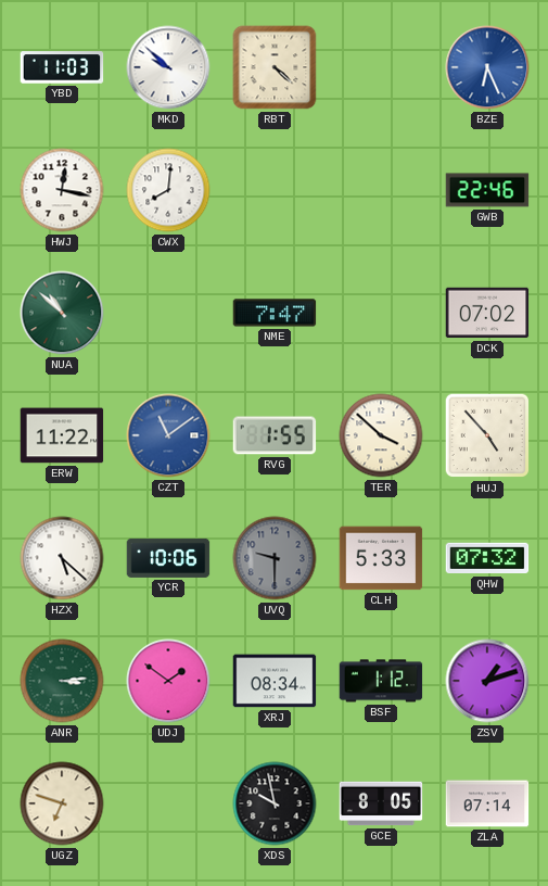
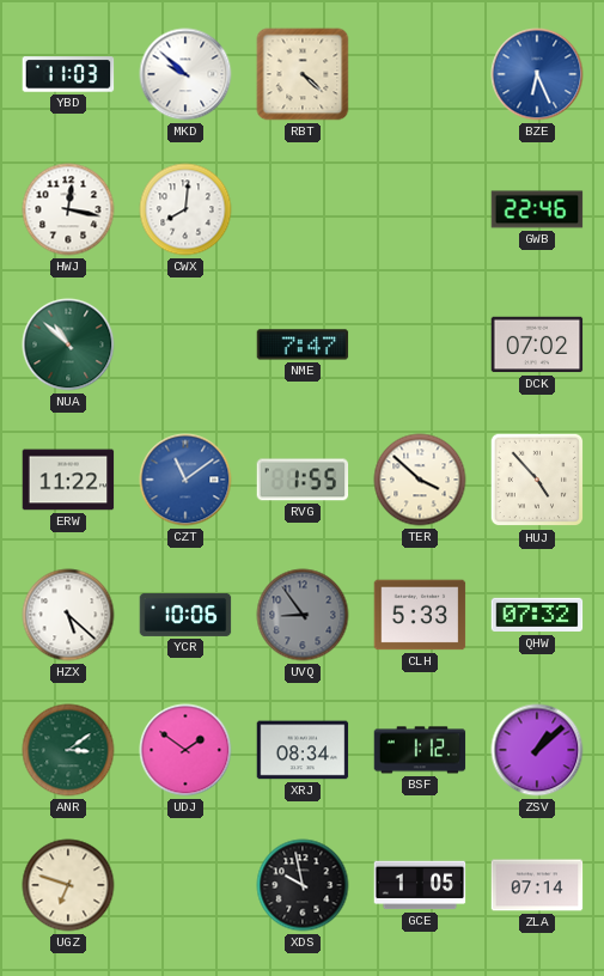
UVQ: 9:30 -> 8:54 (303, 615)
ANR: 3:14 -> 3:09 (68, 750)
ZSV: 1:12 -> 1:08 (537, 750)
GCE: 8:05 -> 1:05 (420, 885)
